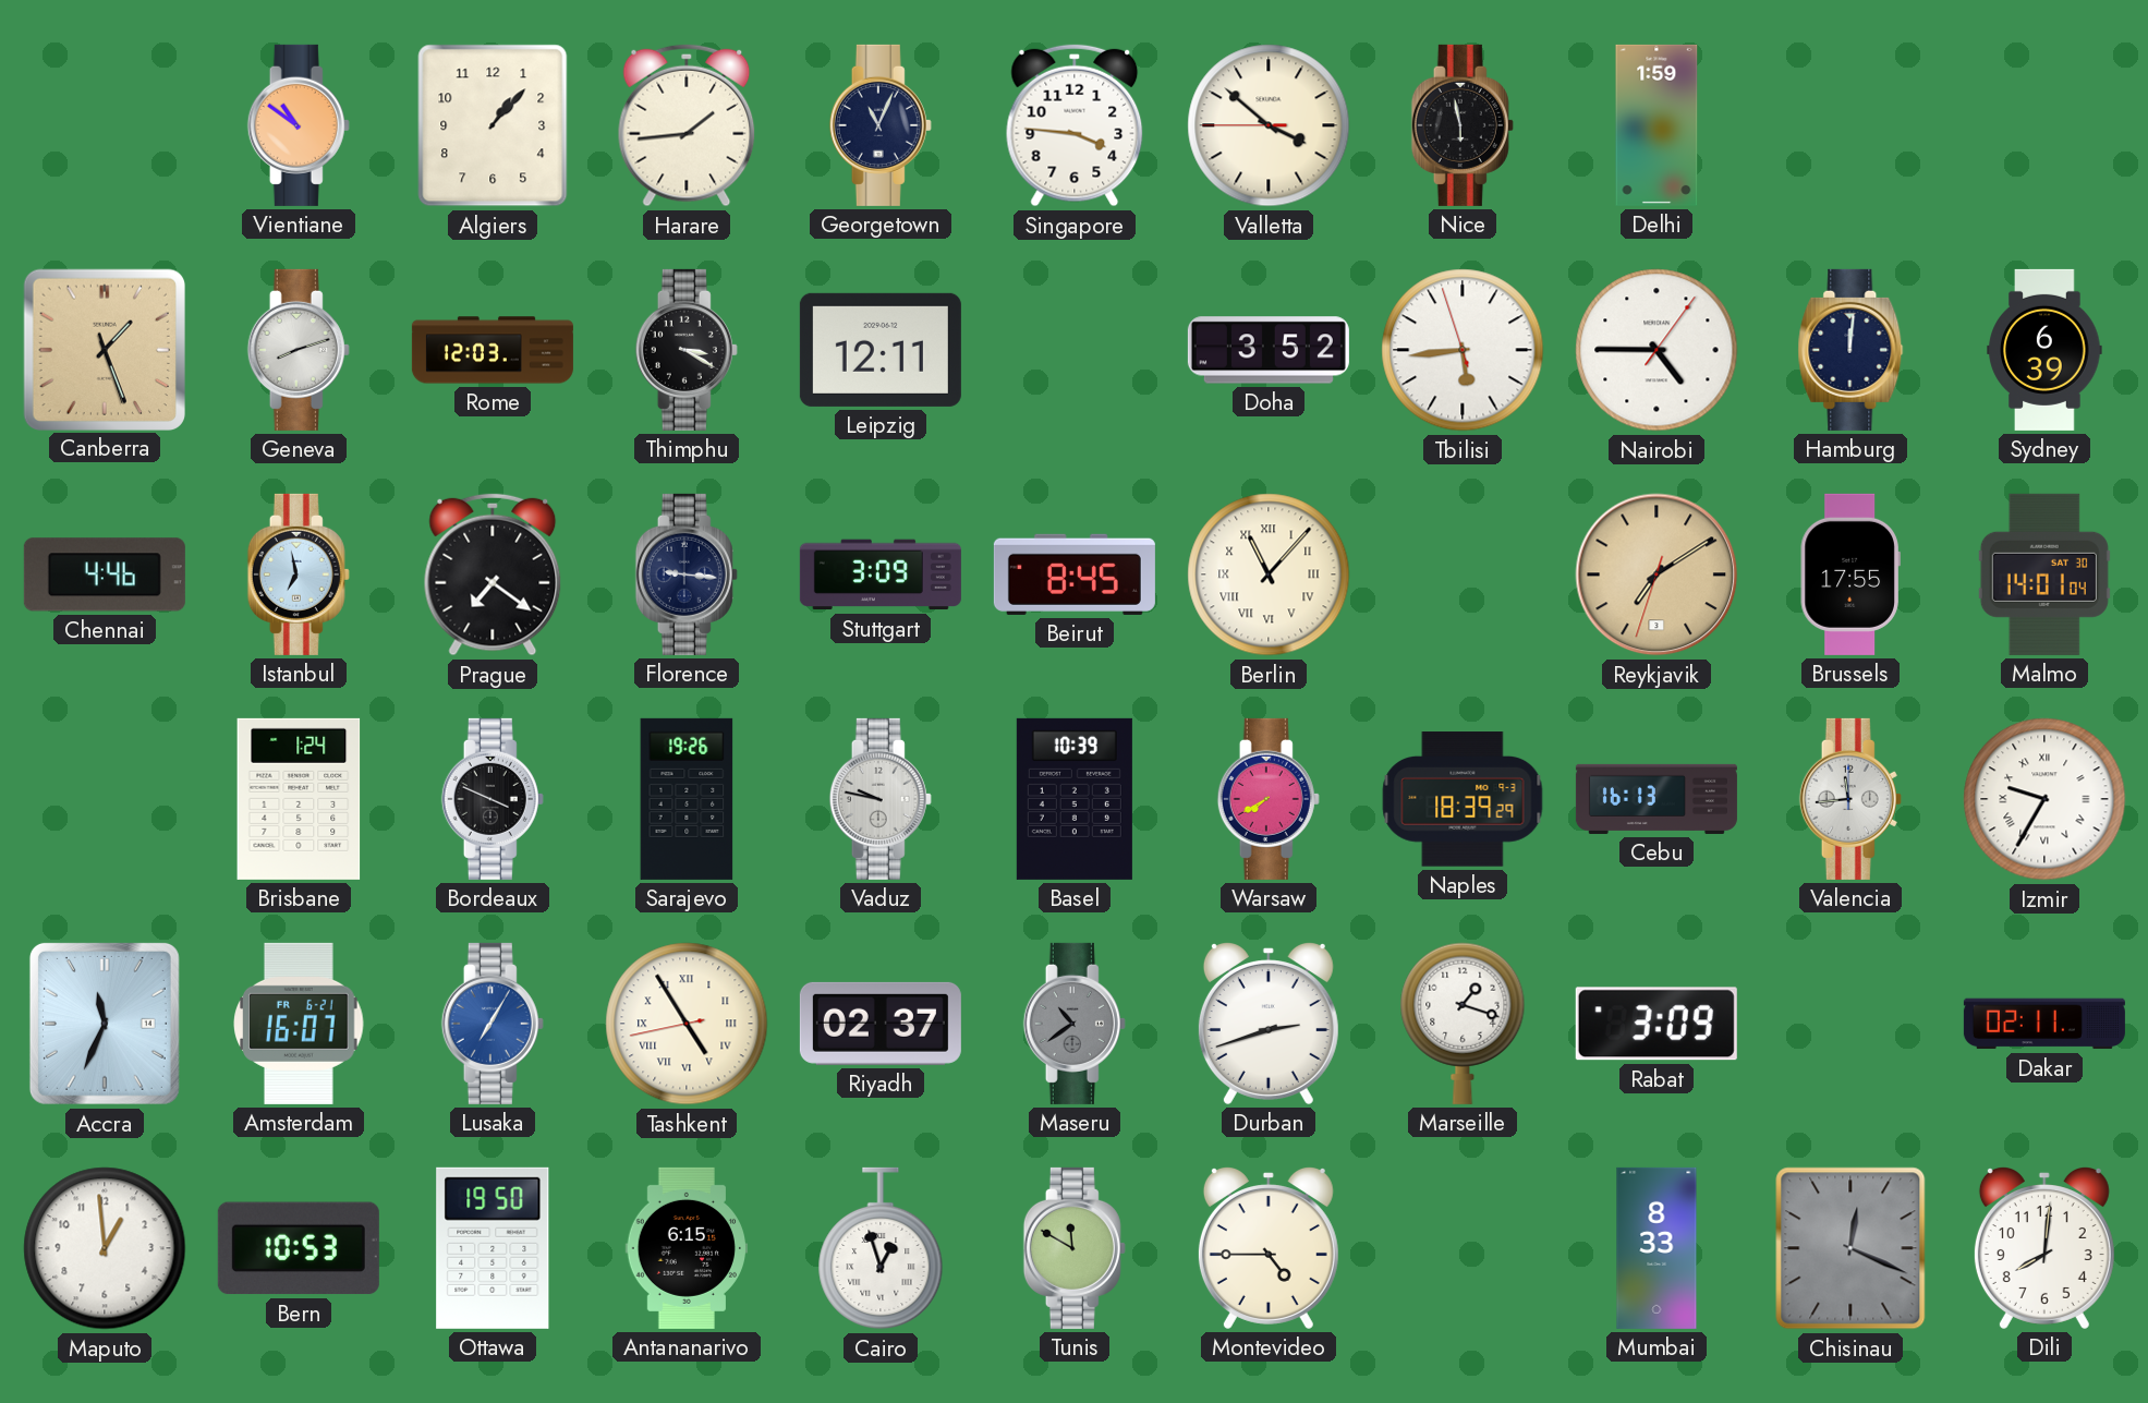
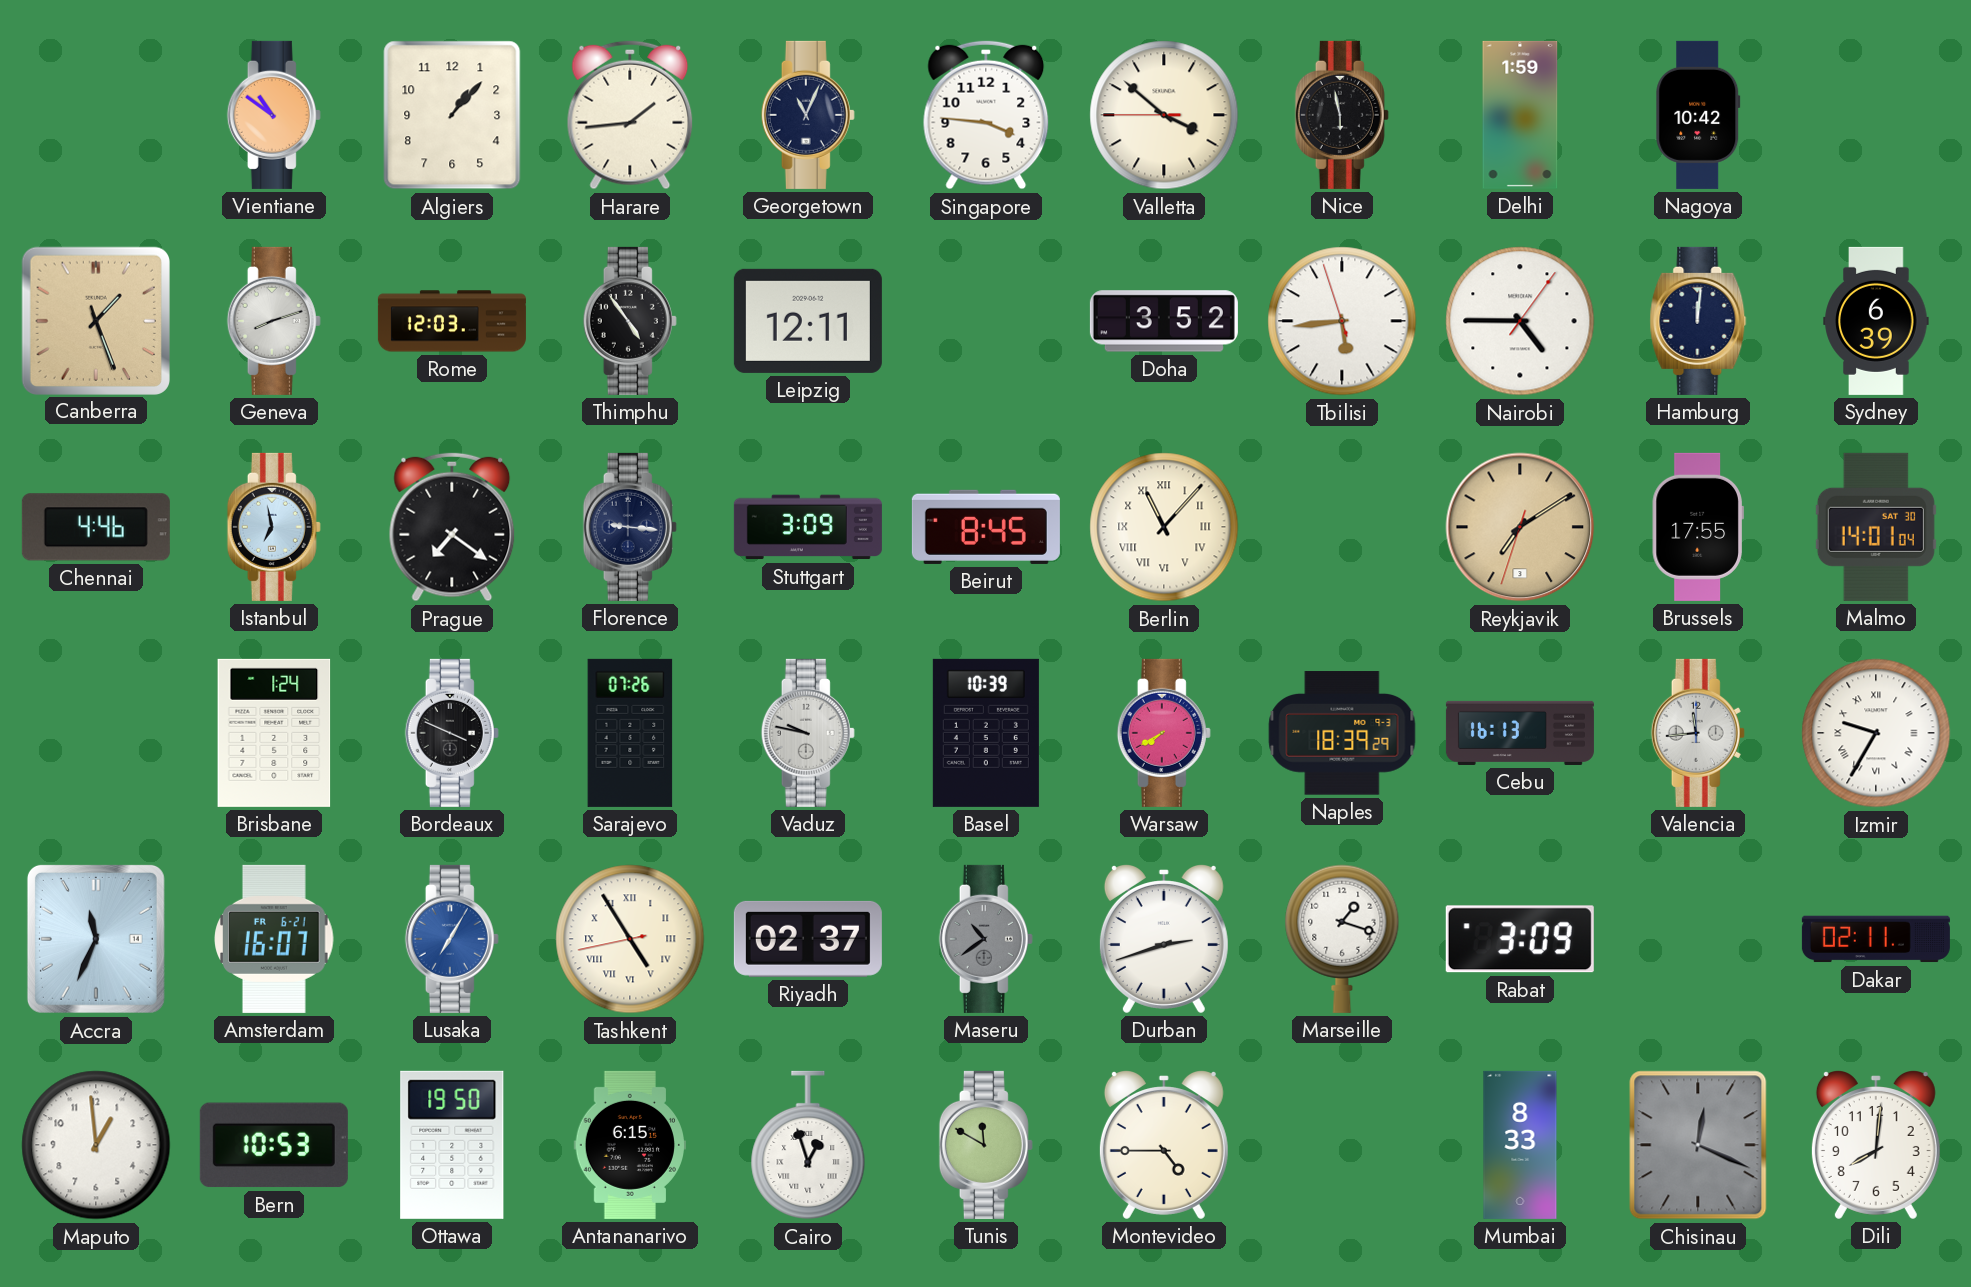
Nagoya: none -> 10:42 (1698, 115)
Thimphu: 3:20 -> 4:54 (630, 321)
Sarajevo: 19:26 -> 07:26 (630, 733)
